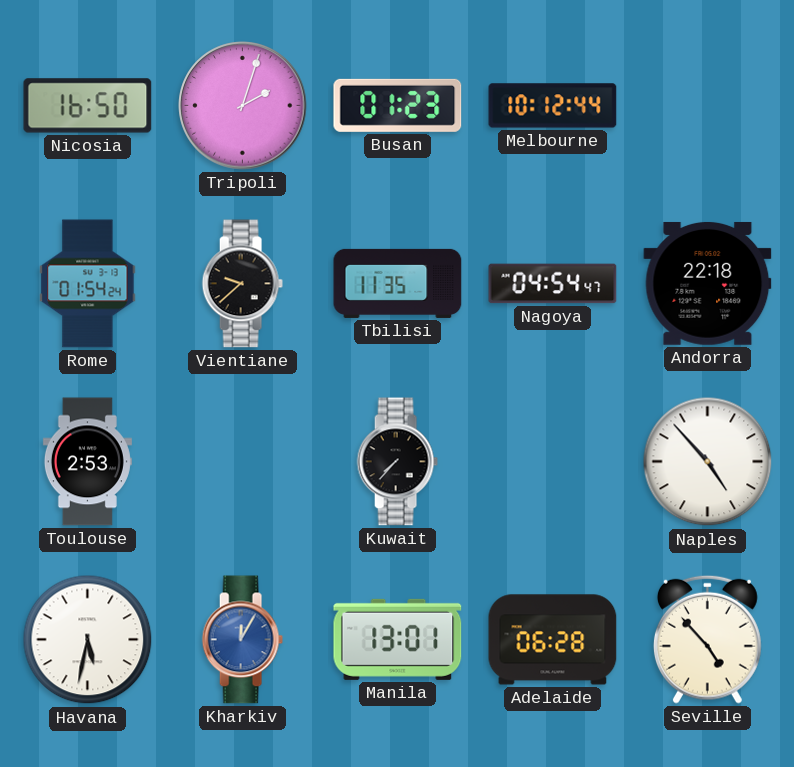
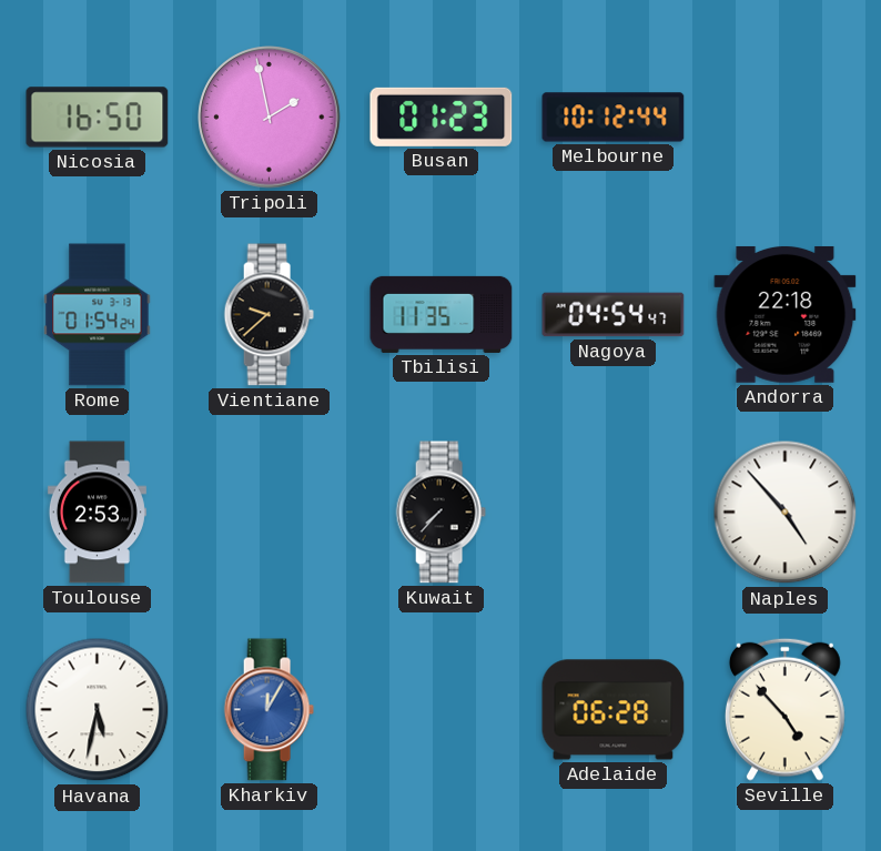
Tripoli: 2:03 -> 1:58 (270, 118)
Manila: 13:01 -> none (398, 639)
